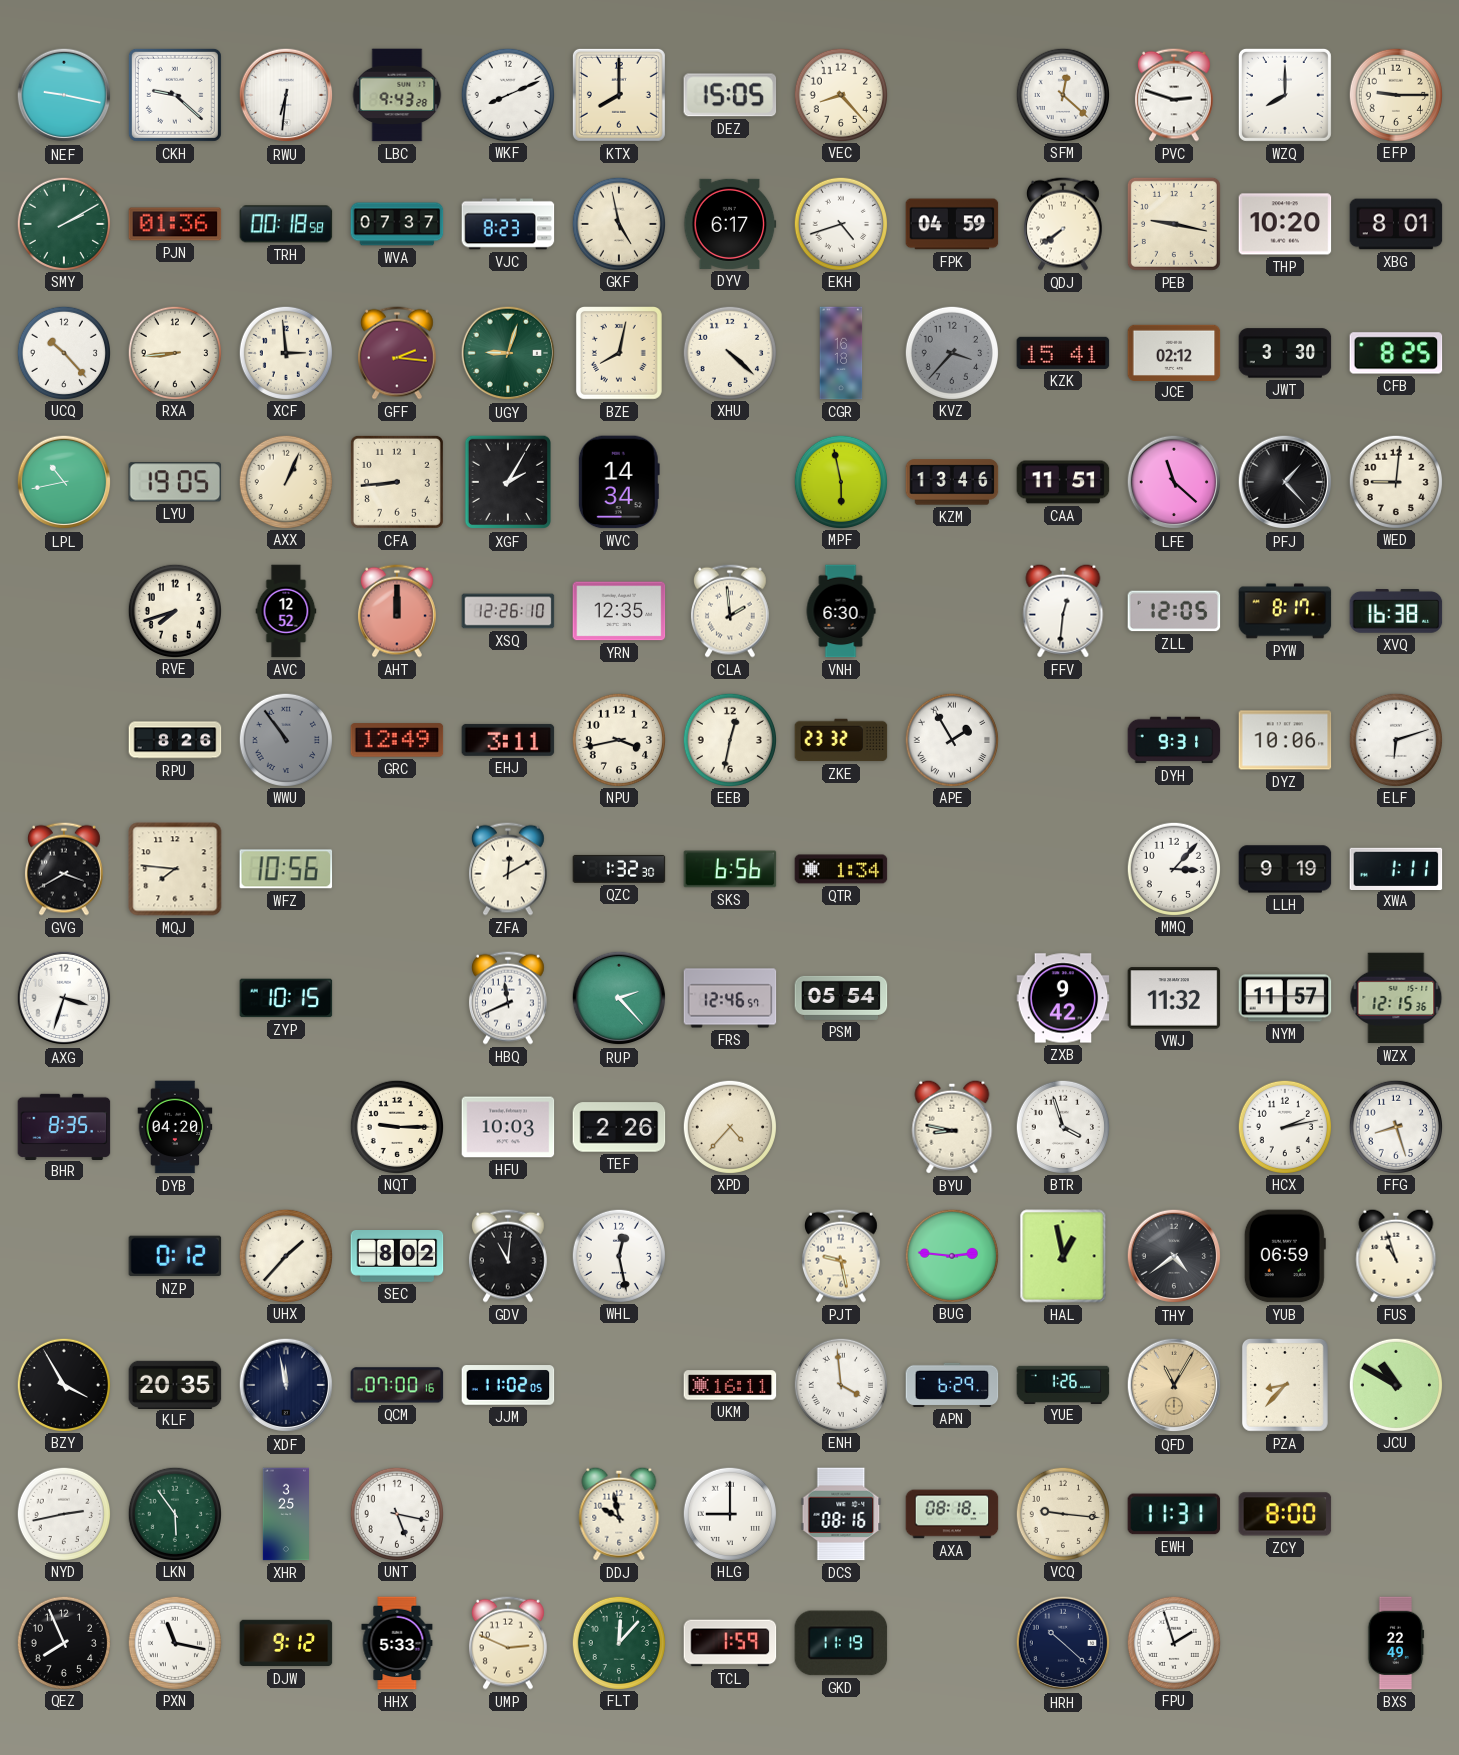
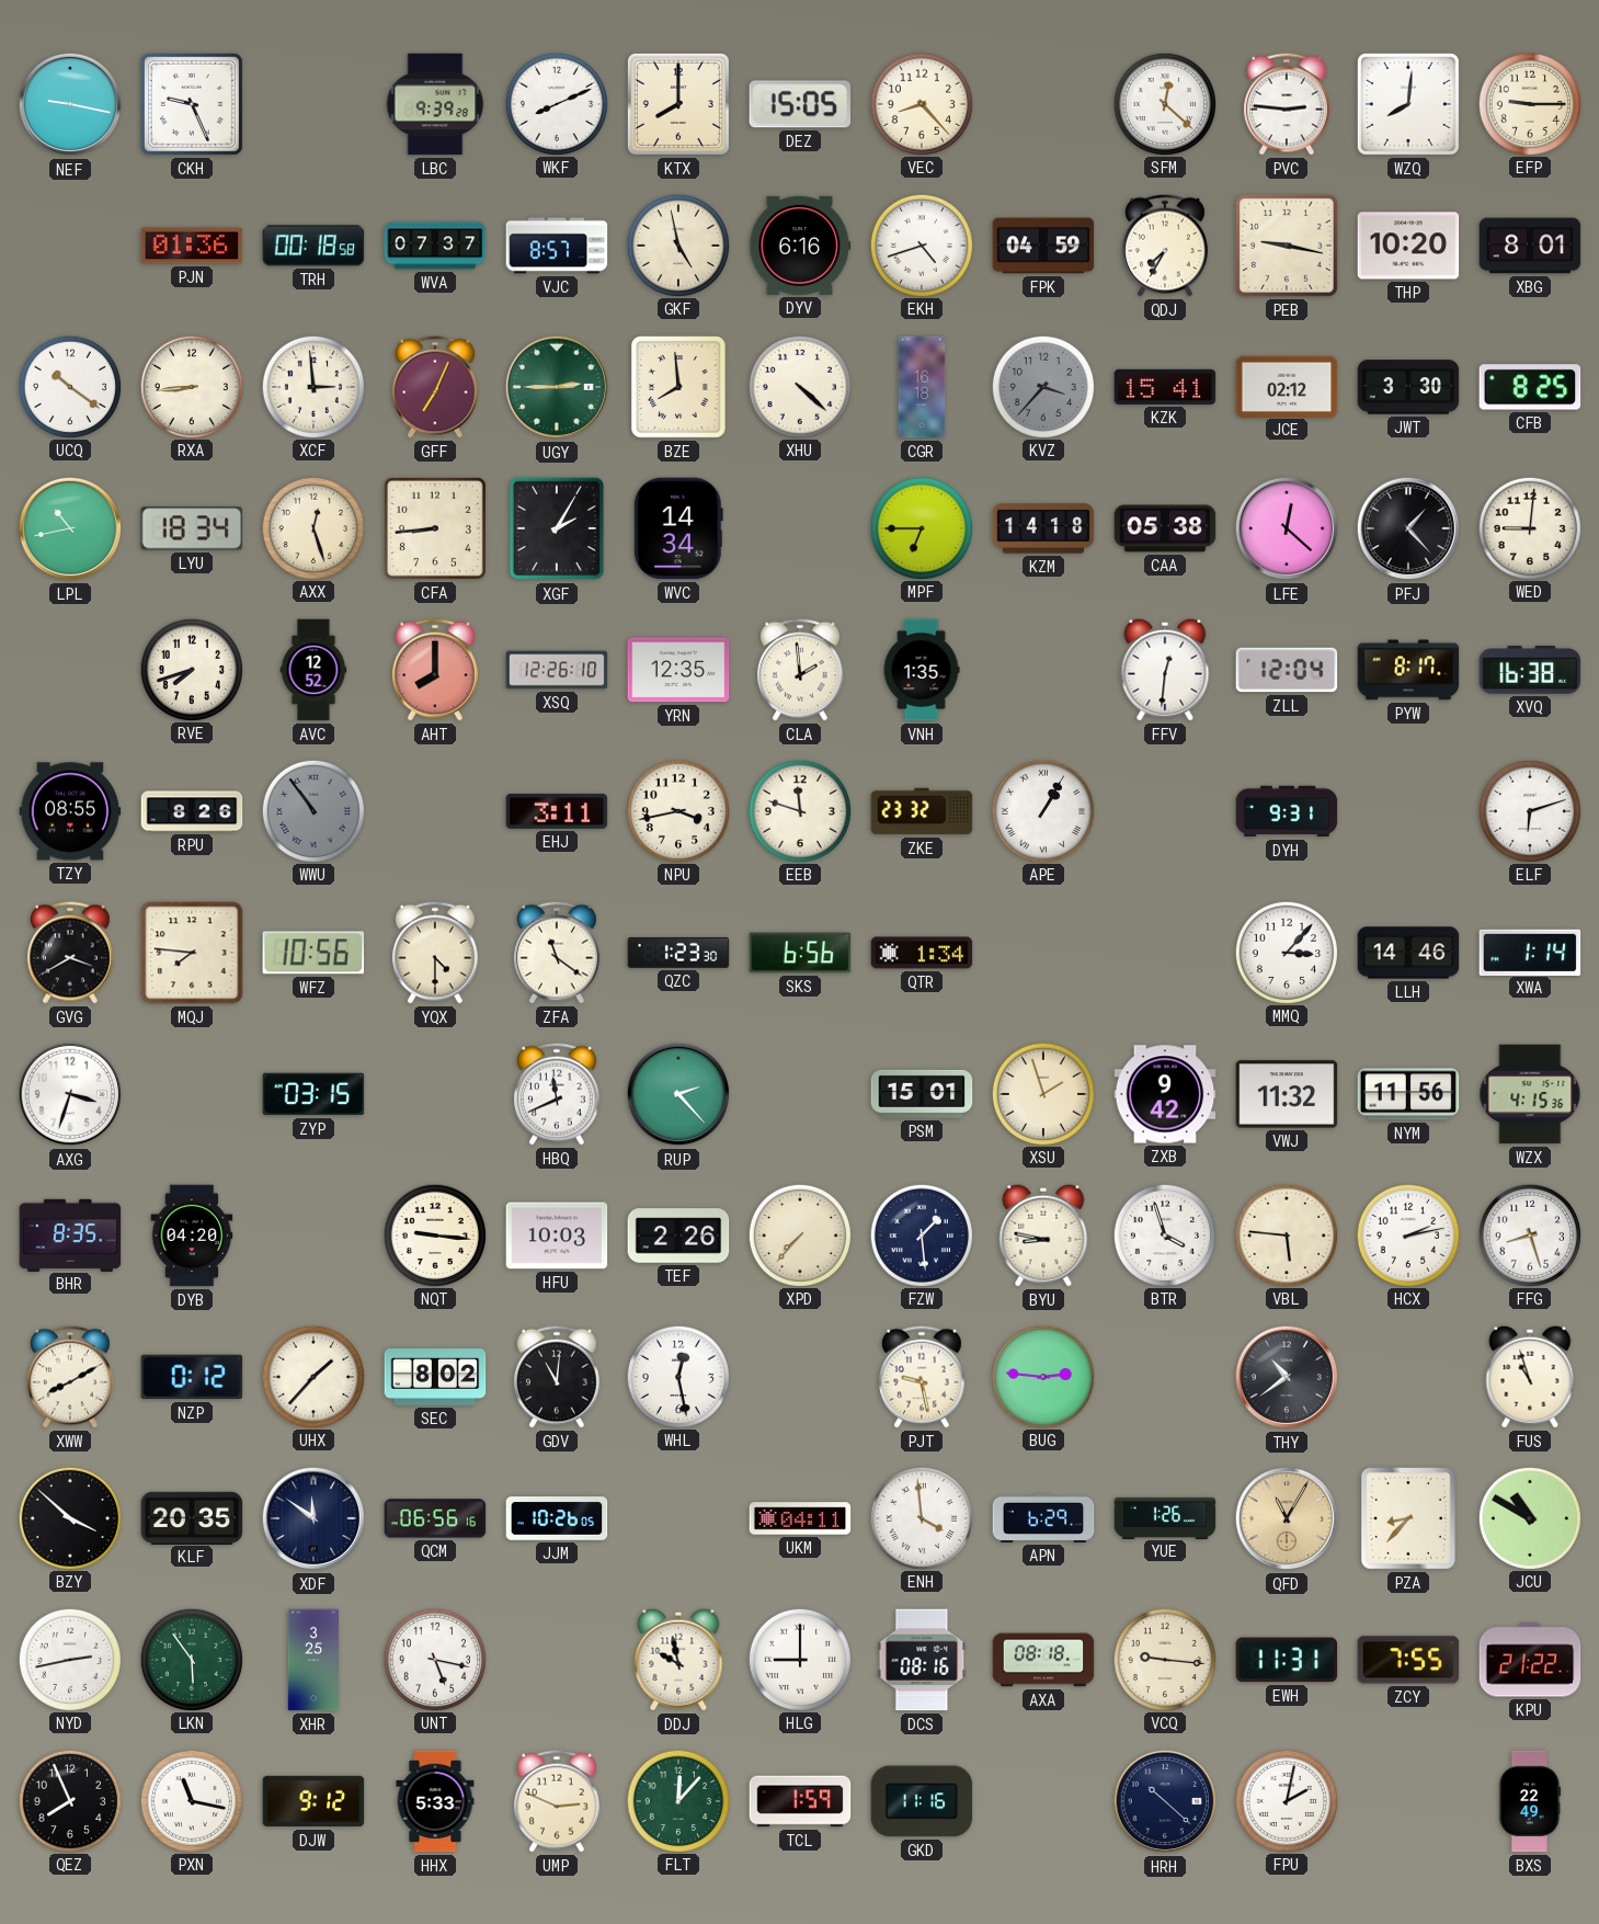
CKH: 9:22 -> 9:26 (192, 104)
RWU: 6:31 -> none (286, 95)
LBC: 9:43 -> 9:39 (435, 104)
PVC: 2:48 -> 2:46 (1287, 104)
WZQ: 8:00 -> 8:01 (1408, 104)
SMY: 2:10 -> none (63, 223)
VJC: 8:23 -> 8:57 (557, 246)
DYV: 6:17 -> 6:16 (800, 246)
QDJ: 7:39 -> 7:35 (1165, 246)
UCQ: 10:23 -> 10:21 (69, 386)
GFF: 2:16 -> 7:04 (435, 387)
UGY: 9:03 -> 2:45 (557, 387)
BZE: 8:02 -> 7:59 (678, 388)
LYU: 19:05 -> 18:34 (192, 528)
AXX: 1:04 -> 12:27 (312, 527)
MPF: 5:58 -> 6:45 (921, 527)
KZM: 13:46 -> 14:18 (1043, 528)
CAA: 11:51 -> 05:38 (1165, 528)
LFE: 11:22 -> 12:22 (1287, 528)
AHT: 12:00 -> 8:00 (435, 670)
VNH: 6:30 -> 1:35 (922, 670)
ZLL: 12:05 -> 12:04 (1287, 670)
TZY: none -> 08:55 (70, 811)
GRC: 12:49 -> none (397, 740)
EEB: 12:32 -> 11:48 (799, 810)
APE: 1:55 -> 1:05 (1042, 810)
DYZ: 10:06 -> none (1285, 740)
YQX: none -> 4:30 (435, 953)
ZFA: 12:10 -> 11:21 (557, 953)
QZC: 1:32 -> 1:23 (678, 953)
LLH: 9:19 -> 14:46 (1408, 953)
XWA: 1:11 -> 1:14 (1530, 952)
ZYP: 10:15 -> 03:15 (313, 1094)
FRS: 12:46 -> none (730, 998)
PSM: 05:54 -> 15:01 (922, 1094)
XSU: none -> 1:57 (1042, 1093)
NYM: 11:57 -> 11:56 (1408, 1094)
WZX: 12:15 -> 4:15 (1530, 1094)
NQT: 9:15 -> 9:16 (434, 1234)
XPD: 4:37 -> 7:37 (799, 1234)
FZW: none -> 1:29 (921, 1234)
VBL: none -> 5:46 (1286, 1234)
XWW: none -> 8:10 (70, 1377)
HAL: 12:58 -> none (1063, 1256)
THY: 4:39 -> 10:39 (1287, 1377)
YUB: 06:59 -> none (1285, 1256)
BZY: 3:55 -> 3:52 (69, 1517)
XDF: 11:58 -> 11:51 (313, 1518)
QCM: 07:00 -> 06:56 (435, 1518)
JJM: 11:02 -> 10:26 (557, 1518)
UKM: 16:11 -> 04:11 (800, 1518)
ZCY: 8:00 -> 7:55 (1408, 1660)
KPU: none -> 21:22 (1530, 1660)
GKD: 11:19 -> 11:16 (922, 1801)
FPU: 1:57 -> 2:02 (1286, 1800)
